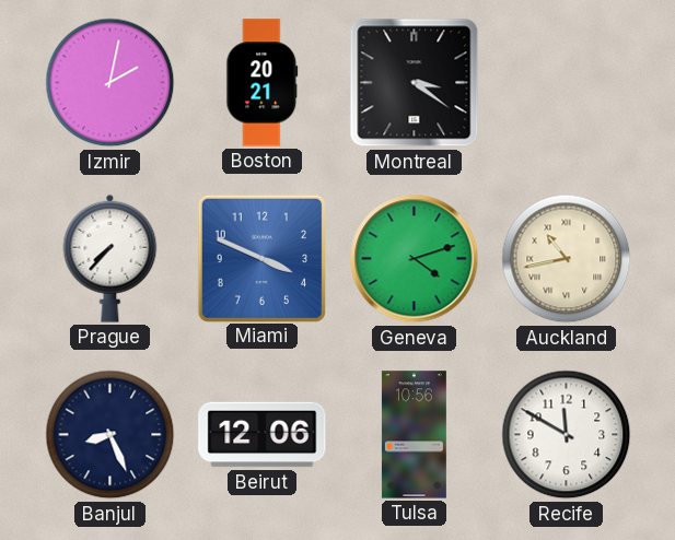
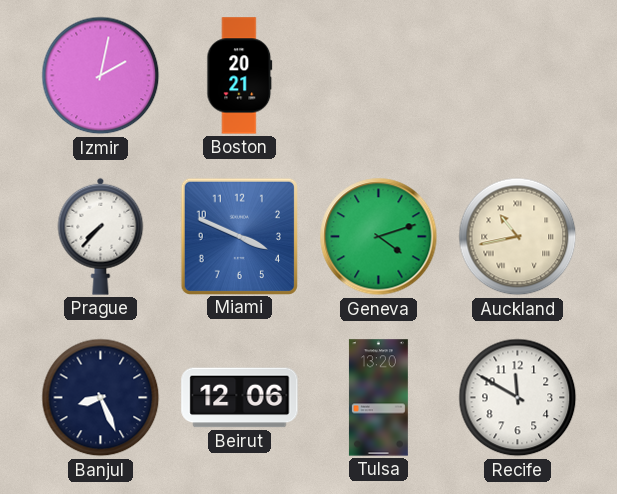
Montreal: 3:21 -> none (415, 83)
Tulsa: 10:56 -> 13:20 (378, 398)
